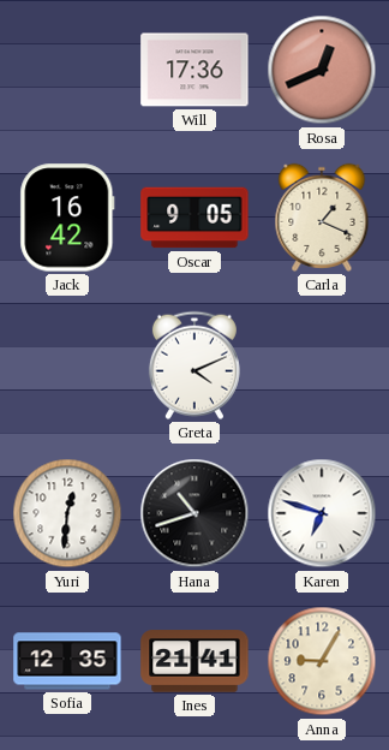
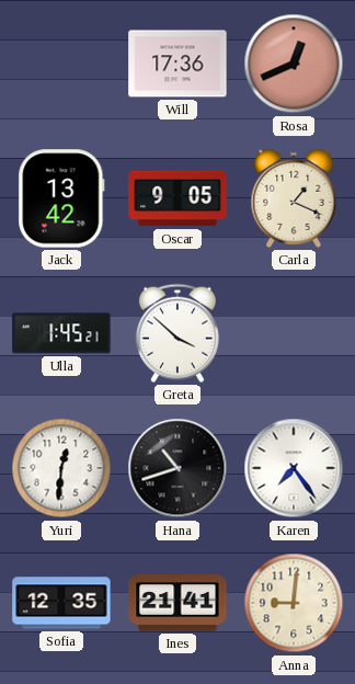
Jack: 16:42 -> 13:42 (61, 198)
Ulla: none -> 1:45 (61, 333)
Greta: 4:11 -> 3:52 (177, 333)
Karen: 6:48 -> 7:24 (294, 468)
Anna: 9:05 -> 9:01 (294, 603)
